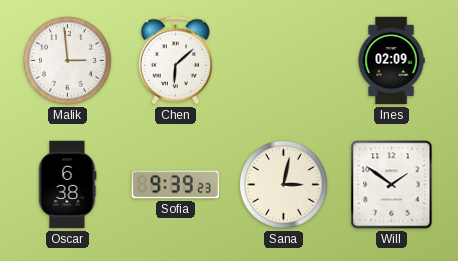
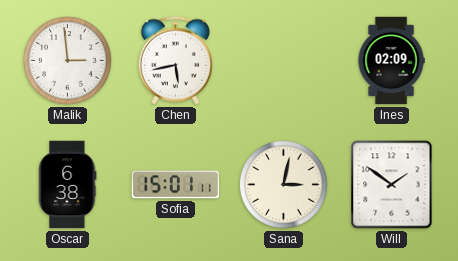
Chen: 6:08 -> 5:43 (175, 61)
Sofia: 9:39 -> 15:01 (176, 185)
